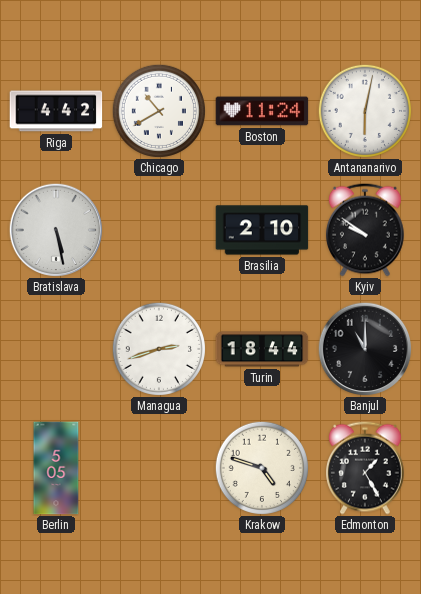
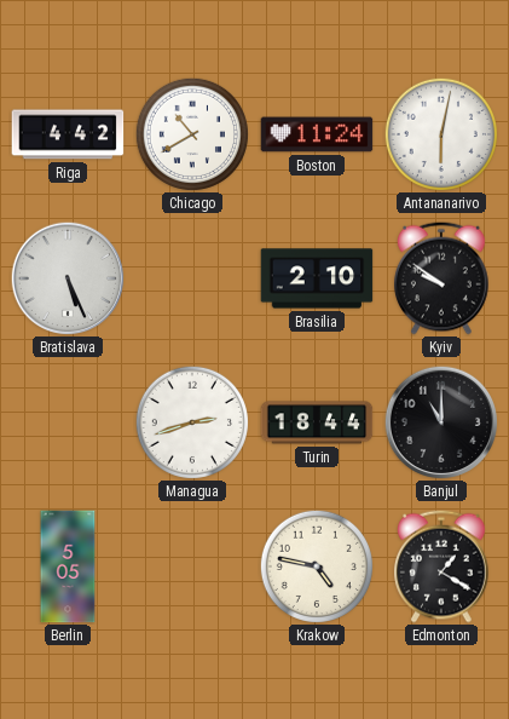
Bratislava: 5:28 -> 5:26 (66, 277)
Krakow: 4:48 -> 4:47 (317, 566)
Edmonton: 1:25 -> 1:20 (443, 566)
